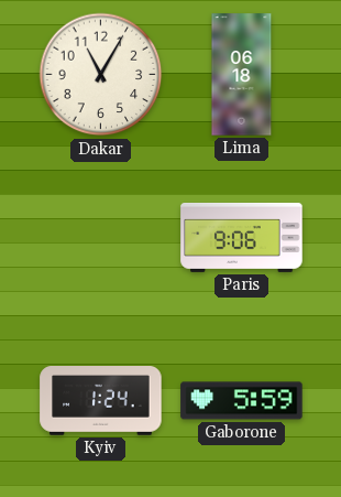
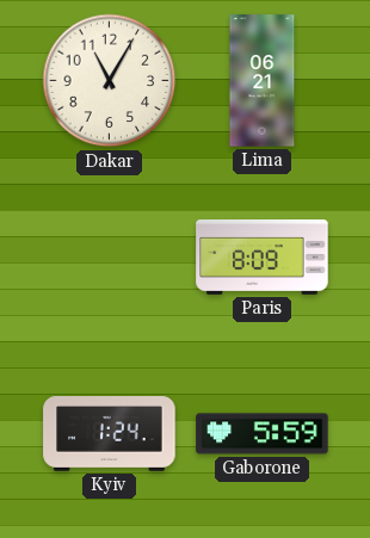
Lima: 06:18 -> 06:21 (263, 81)
Paris: 9:06 -> 8:09 (263, 256)
